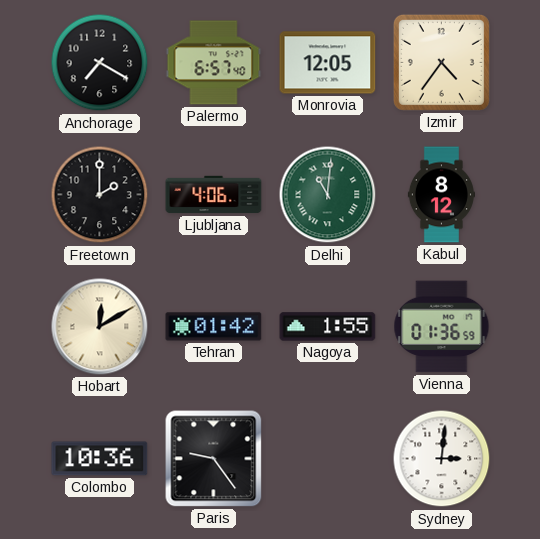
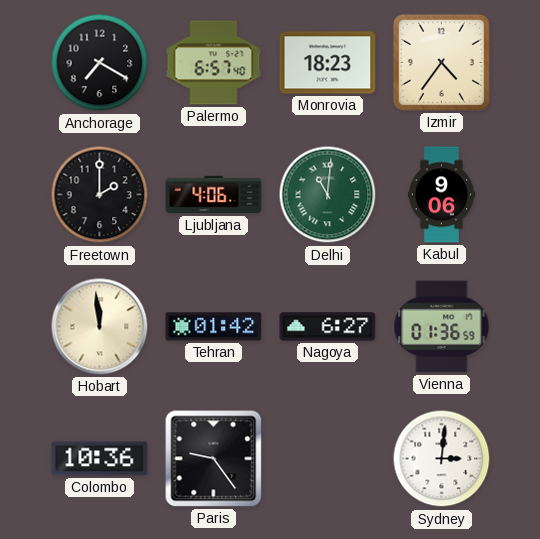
Monrovia: 12:05 -> 18:23 (328, 63)
Kabul: 8:12 -> 9:06 (441, 195)
Hobart: 12:10 -> 11:59 (100, 327)
Nagoya: 1:55 -> 6:27 (328, 327)
